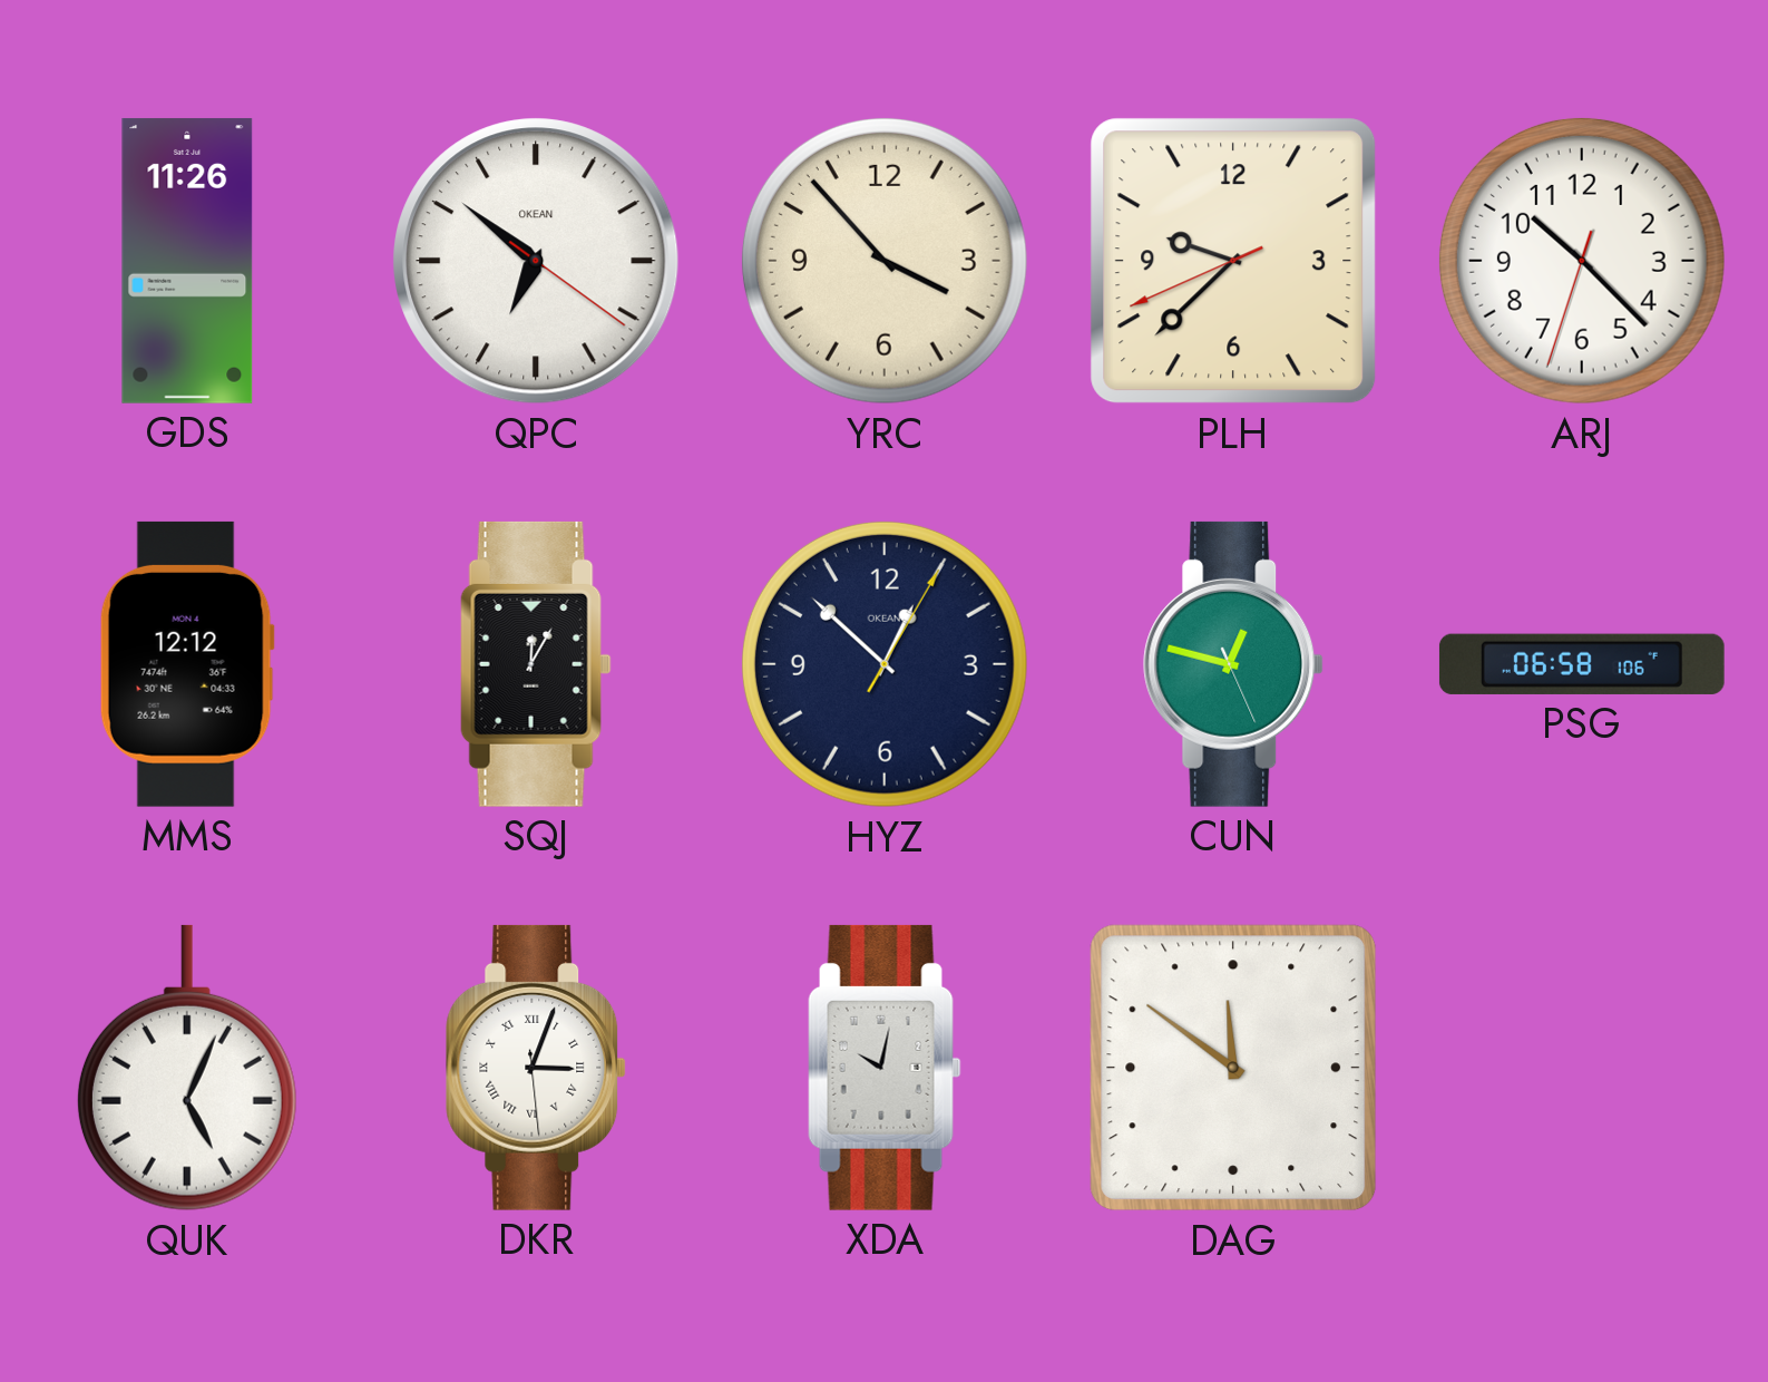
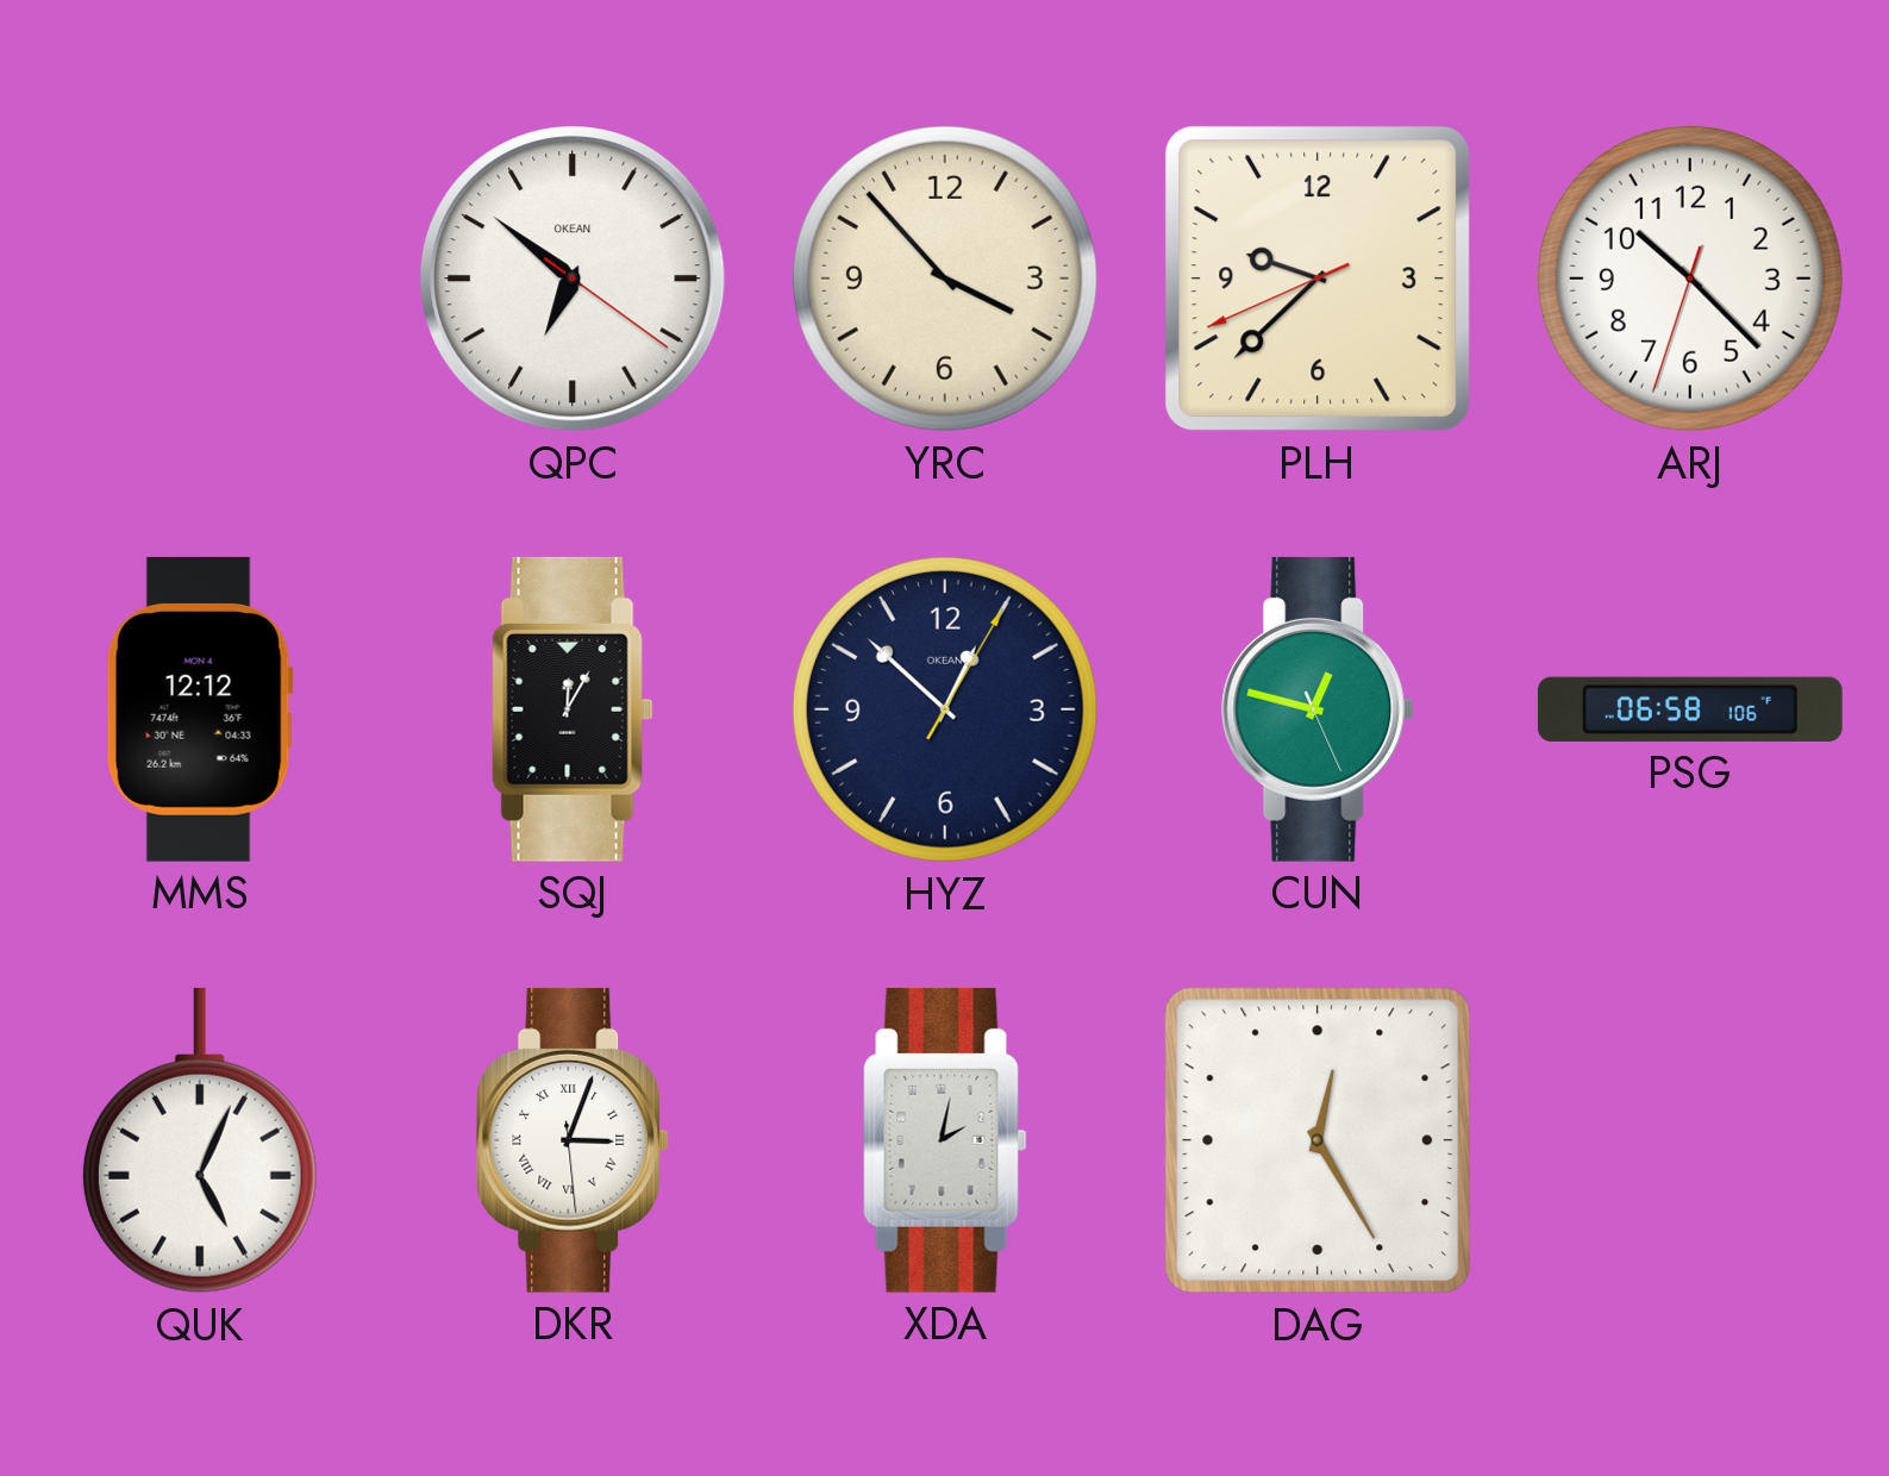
GDS: 11:26 -> none (187, 261)
XDA: 10:02 -> 2:02 (945, 1140)
DAG: 11:51 -> 12:25 (1318, 1140)
